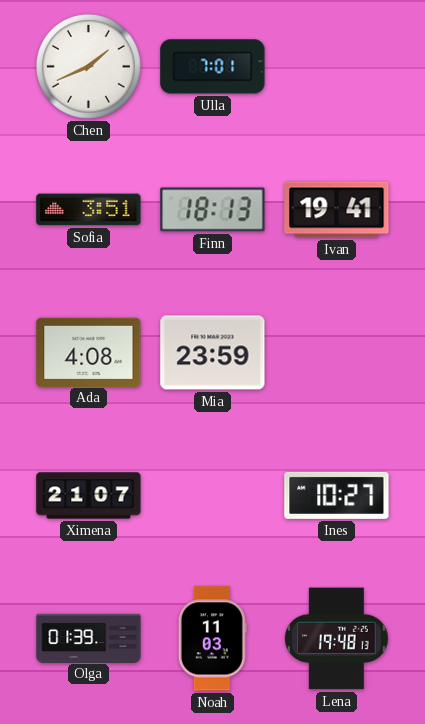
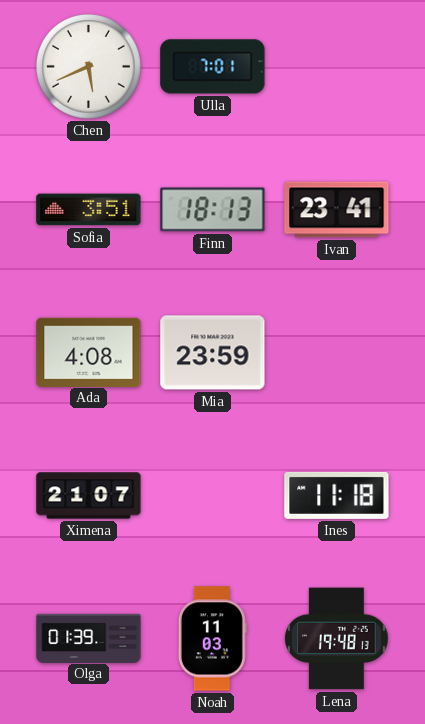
Chen: 1:41 -> 5:41 (88, 66)
Ivan: 19:41 -> 23:41 (337, 210)
Ines: 10:27 -> 11:18 (337, 495)
